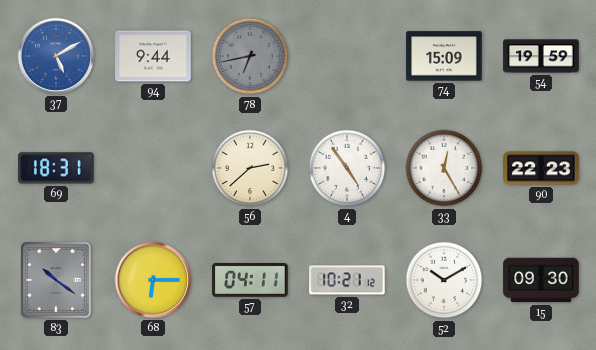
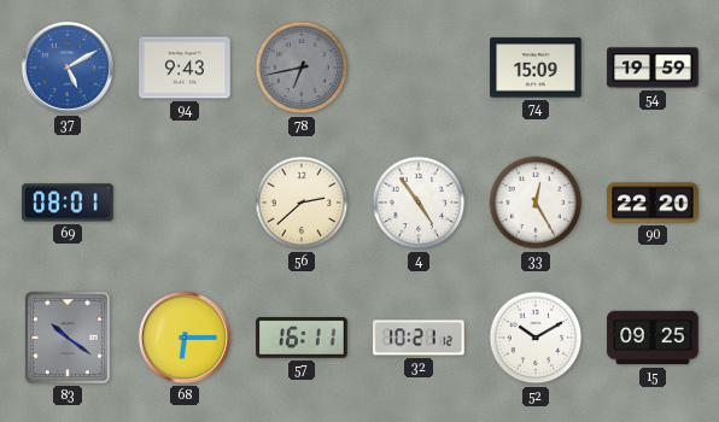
94: 9:44 -> 9:43 (185, 68)
69: 18:31 -> 08:01 (68, 203)
90: 22:23 -> 22:20 (653, 203)
57: 04:11 -> 16:11 (302, 339)
15: 09:30 -> 09:25 (653, 338)
